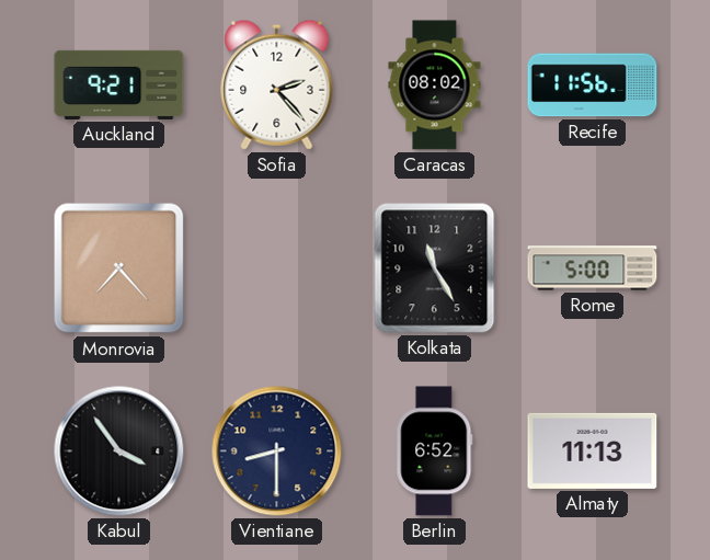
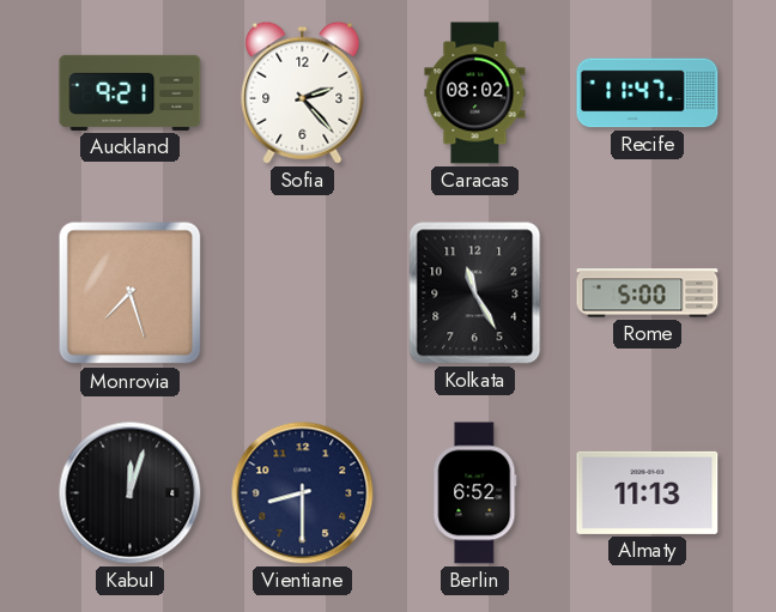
Recife: 11:56 -> 11:47 (648, 93)
Monrovia: 7:23 -> 7:27 (131, 293)
Kabul: 3:54 -> 12:03 (131, 493)
